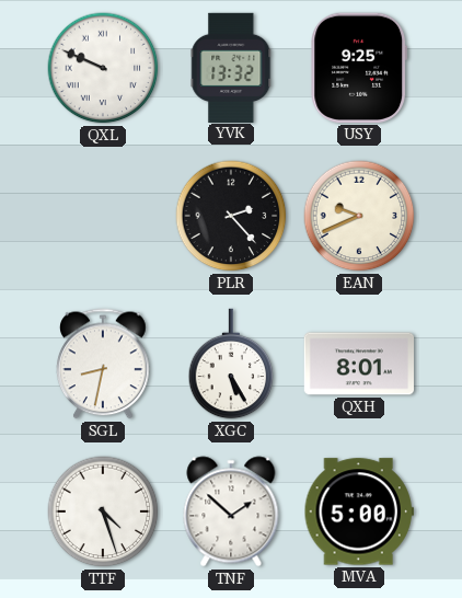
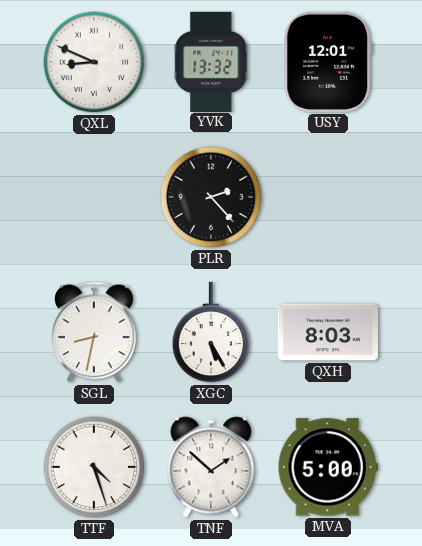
QXL: 9:49 -> 8:49 (94, 62)
USY: 9:25 -> 12:01 (327, 62)
EAN: 9:41 -> none (359, 216)
QXH: 8:01 -> 8:03 (327, 332)
